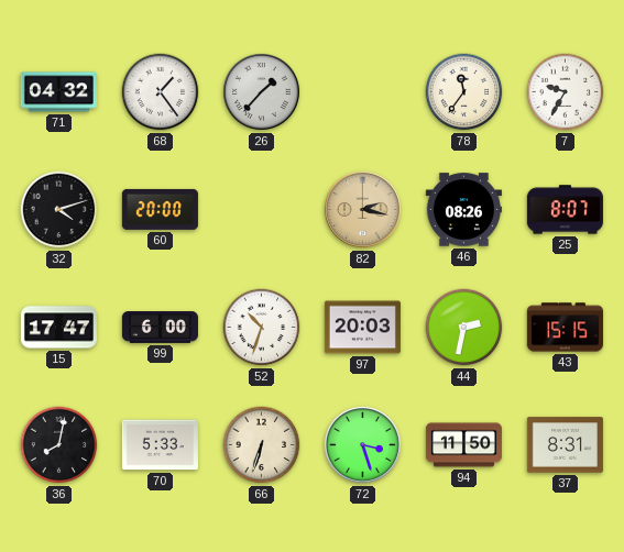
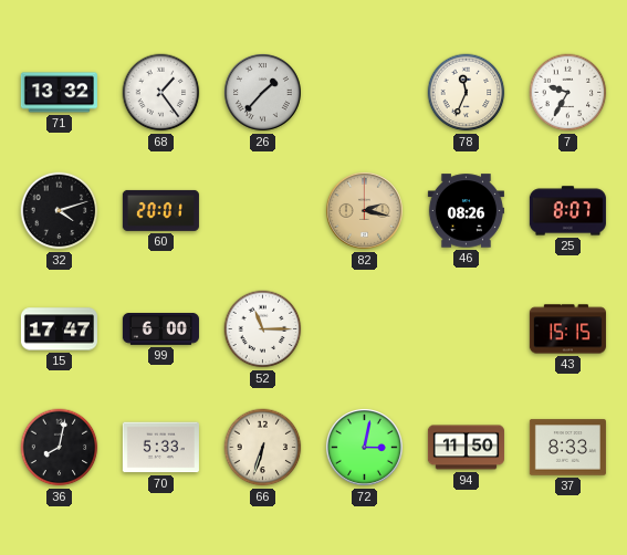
71: 04:32 -> 13:32 (59, 93)
78: 11:36 -> 11:34 (467, 93)
60: 20:00 -> 20:01 (160, 210)
52: 10:33 -> 11:15 (263, 329)
97: 20:03 -> none (362, 328)
44: 2:32 -> none (464, 328)
72: 3:27 -> 3:02 (364, 447)
37: 8:31 -> 8:33 (567, 448)
